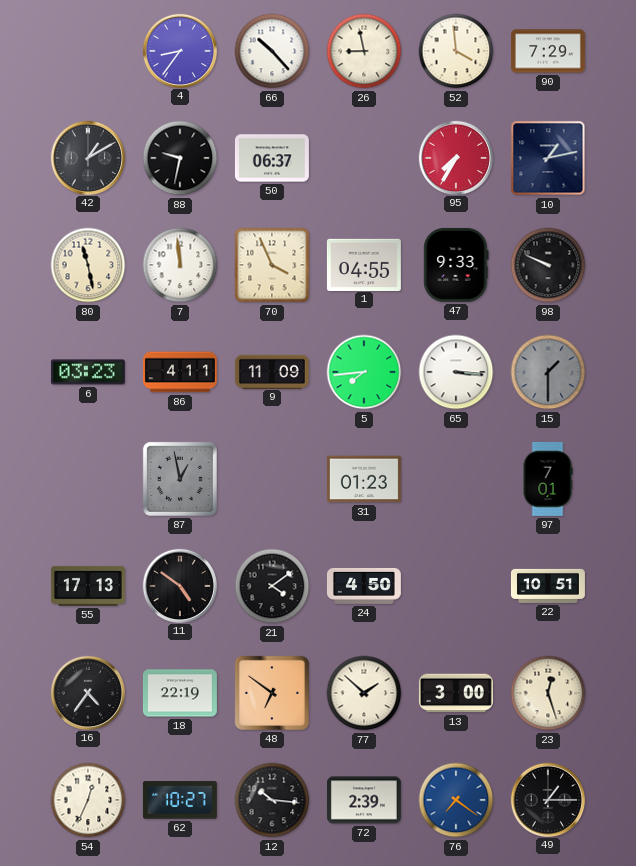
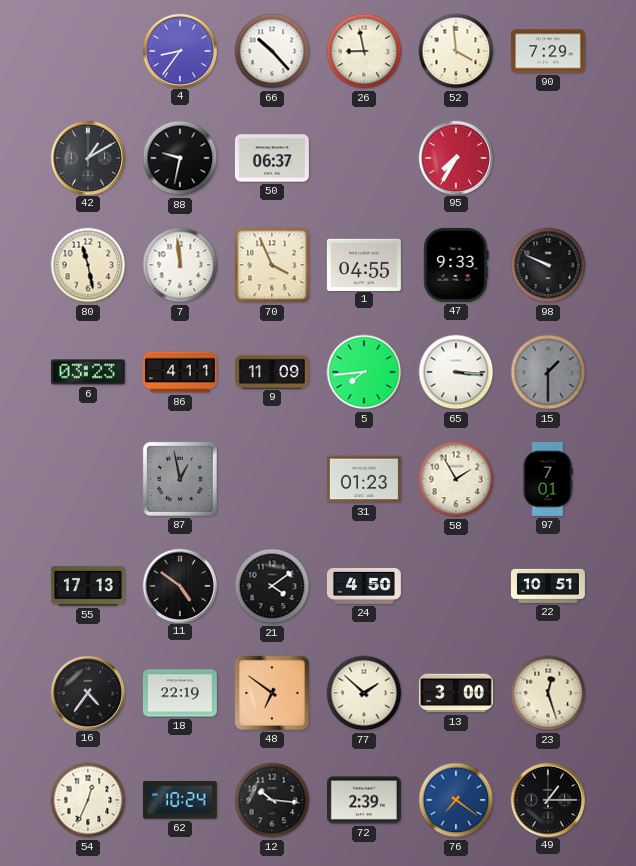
10: 1:13 -> none (548, 158)
58: none -> 1:55 (456, 479)
62: 10:27 -> 10:24 (180, 800)
